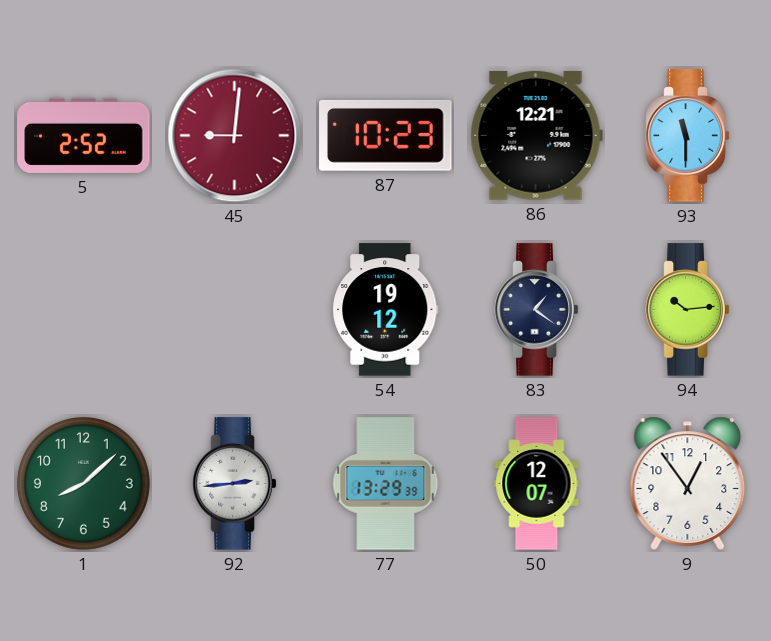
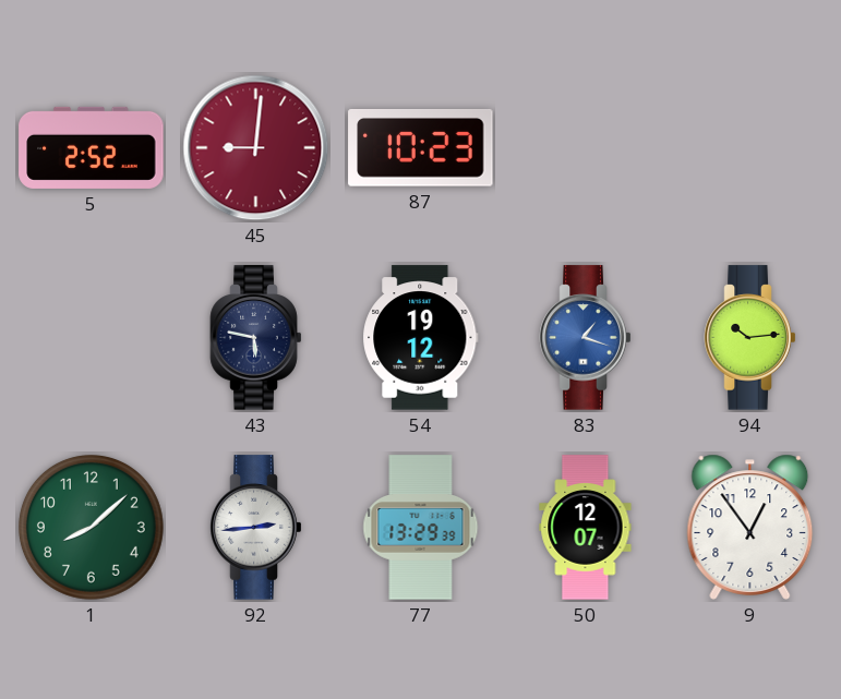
86: 12:21 -> none (536, 136)
93: 11:30 -> none (688, 136)
43: none -> 5:47 (256, 338)
83: 1:21 -> 1:18 (586, 338)
83 dial: navy -> blue (586, 338)
